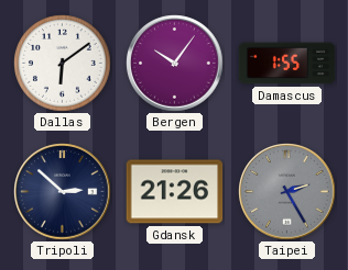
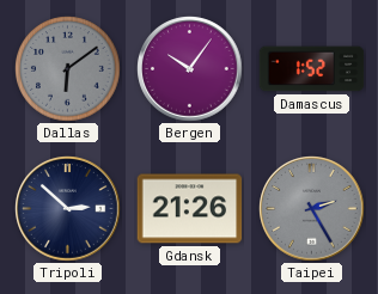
Dallas dial: white -> grey (68, 69)
Damascus: 1:55 -> 1:52 (312, 69)
